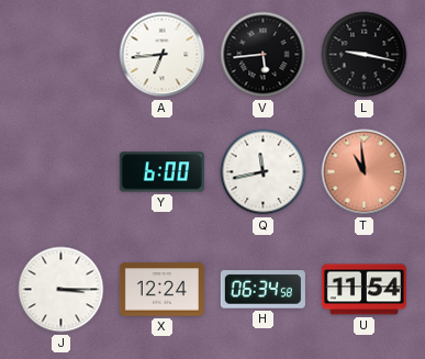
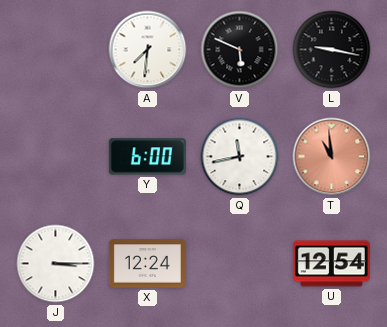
A: 6:44 -> 7:31 (148, 50)
V: 5:44 -> 5:49 (240, 50)
H: 06:34 -> none (262, 290)
U: 11:54 -> 12:54 (331, 264)
